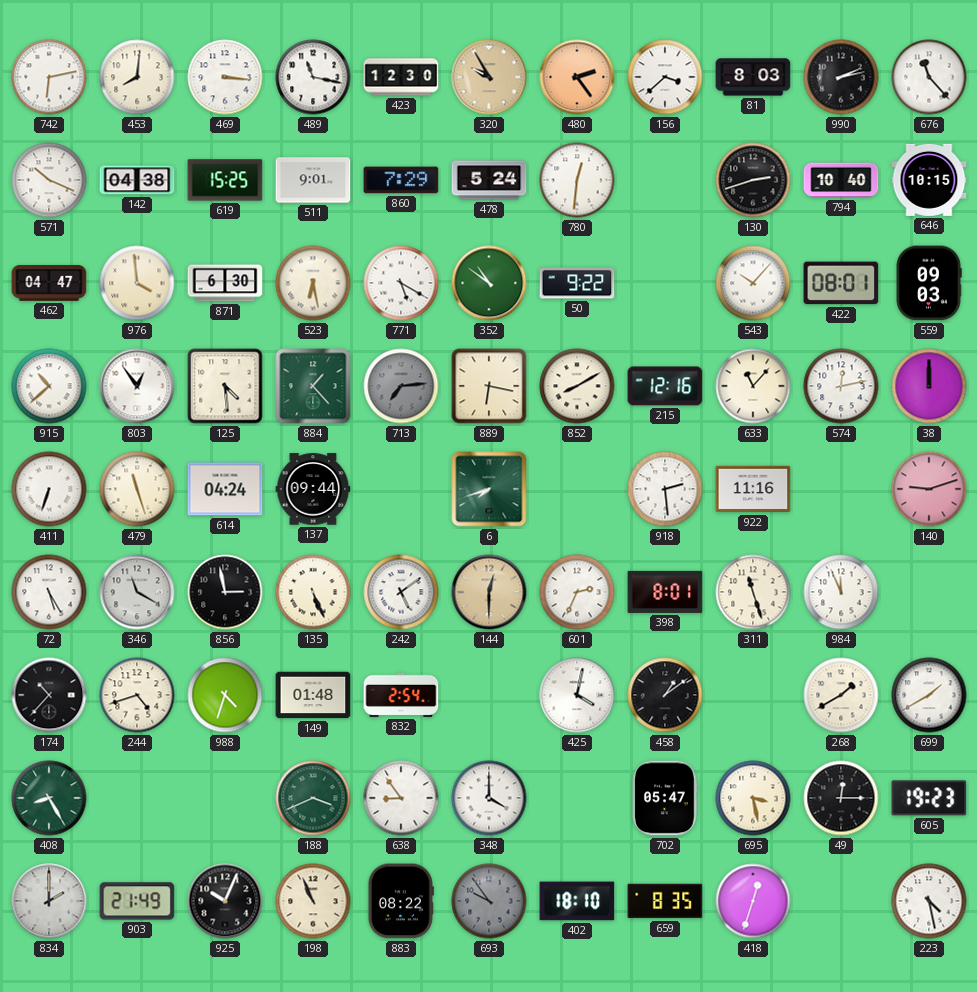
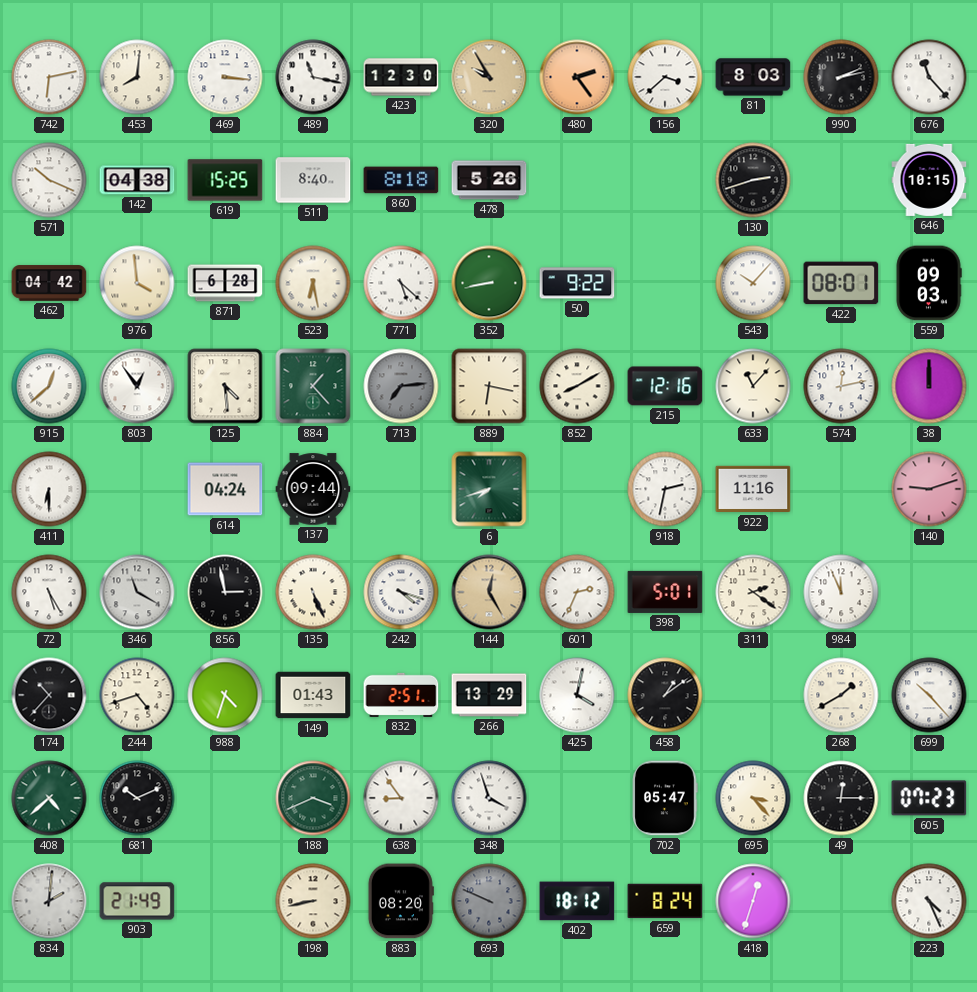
511: 9:01 -> 8:40 (313, 180)
860: 7:29 -> 8:18 (401, 180)
478: 5:24 -> 5:26 (489, 180)
780: 12:31 -> none (577, 180)
794: 10:40 -> none (841, 180)
462: 04:47 -> 04:42 (49, 283)
871: 6:30 -> 6:28 (225, 283)
771: 5:20 -> 5:22 (401, 283)
352: 10:51 -> 8:43 (489, 283)
915: 10:38 -> 12:38 (49, 386)
411: 6:33 -> 6:30 (49, 489)
479: 11:27 -> none (137, 489)
918: 2:29 -> 2:32 (665, 489)
242: 5:09 -> 4:18 (401, 592)
144: 12:30 -> 12:25 (489, 592)
398: 8:01 -> 5:01 (665, 592)
311: 11:27 -> 2:21 (753, 592)
149: 01:48 -> 01:43 (313, 695)
832: 2:54 -> 2:51 (401, 695)
266: none -> 13:29 (489, 695)
699: 1:40 -> 10:23 (929, 695)
408: 8:25 -> 4:38 (49, 798)
681: none -> 10:11 (137, 798)
348: 4:00 -> 3:57 (489, 798)
695: 3:28 -> 3:23 (753, 798)
605: 19:23 -> 07:23 (929, 798)
834: 2:00 -> 2:01 (49, 901)
925: 10:04 -> none (225, 901)
198: 10:56 -> 8:43 (313, 901)
883: 08:22 -> 08:20 (401, 901)
693: 9:54 -> 9:49 (489, 901)
402: 18:10 -> 18:12 (577, 901)
659: 8:35 -> 8:24 (665, 901)
223: 4:28 -> 4:26 (929, 901)
